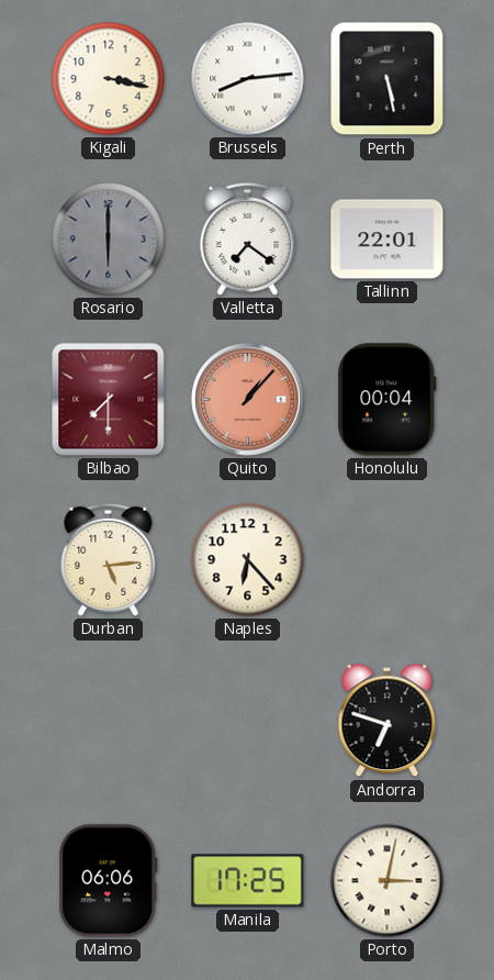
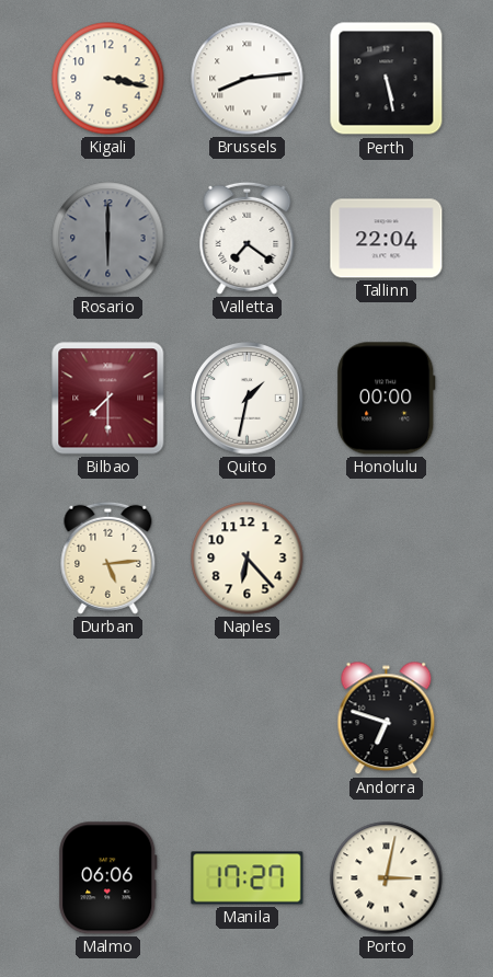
Tallinn: 22:01 -> 22:04 (387, 239)
Quito: 1:07 -> 1:32 (248, 399)
Quito dial: salmon -> white (248, 399)
Honolulu: 00:04 -> 00:00 (387, 399)
Manila: 17:25 -> 17:27 (248, 878)
